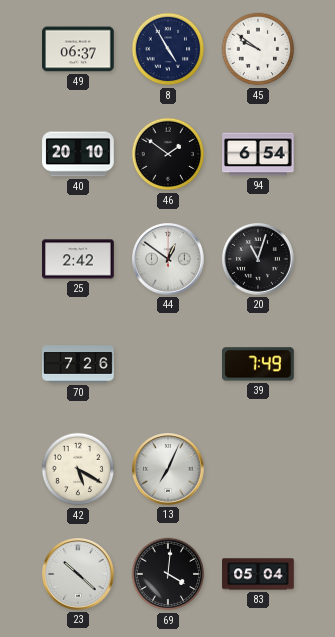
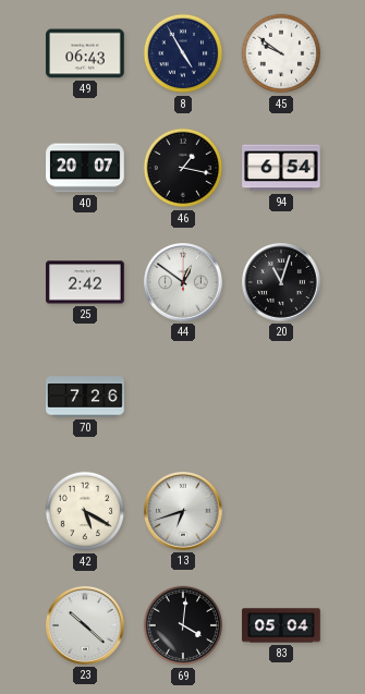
49: 06:37 -> 06:43 (85, 53)
40: 20:10 -> 20:07 (85, 168)
46: 1:51 -> 1:17 (183, 168)
39: 7:49 -> none (259, 364)
13: 7:04 -> 6:42 (184, 512)
